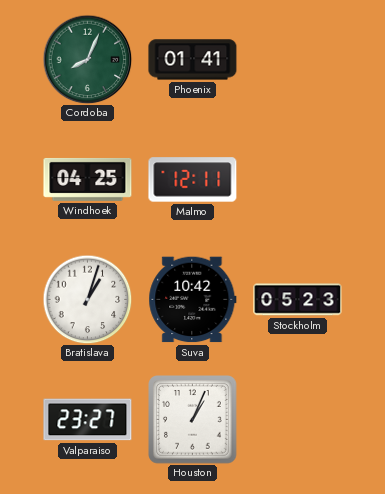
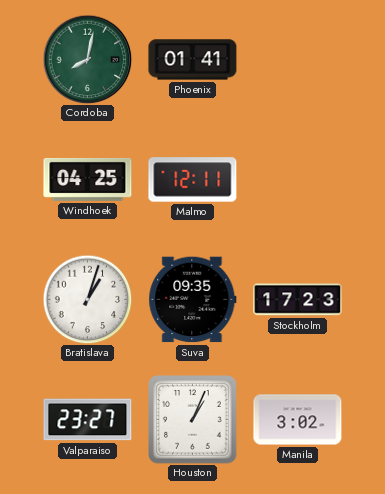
Cordoba: 8:04 -> 8:02 (87, 59)
Suva: 10:42 -> 09:35 (193, 300)
Stockholm: 05:23 -> 17:23 (298, 300)
Manila: none -> 3:02 (298, 420)
